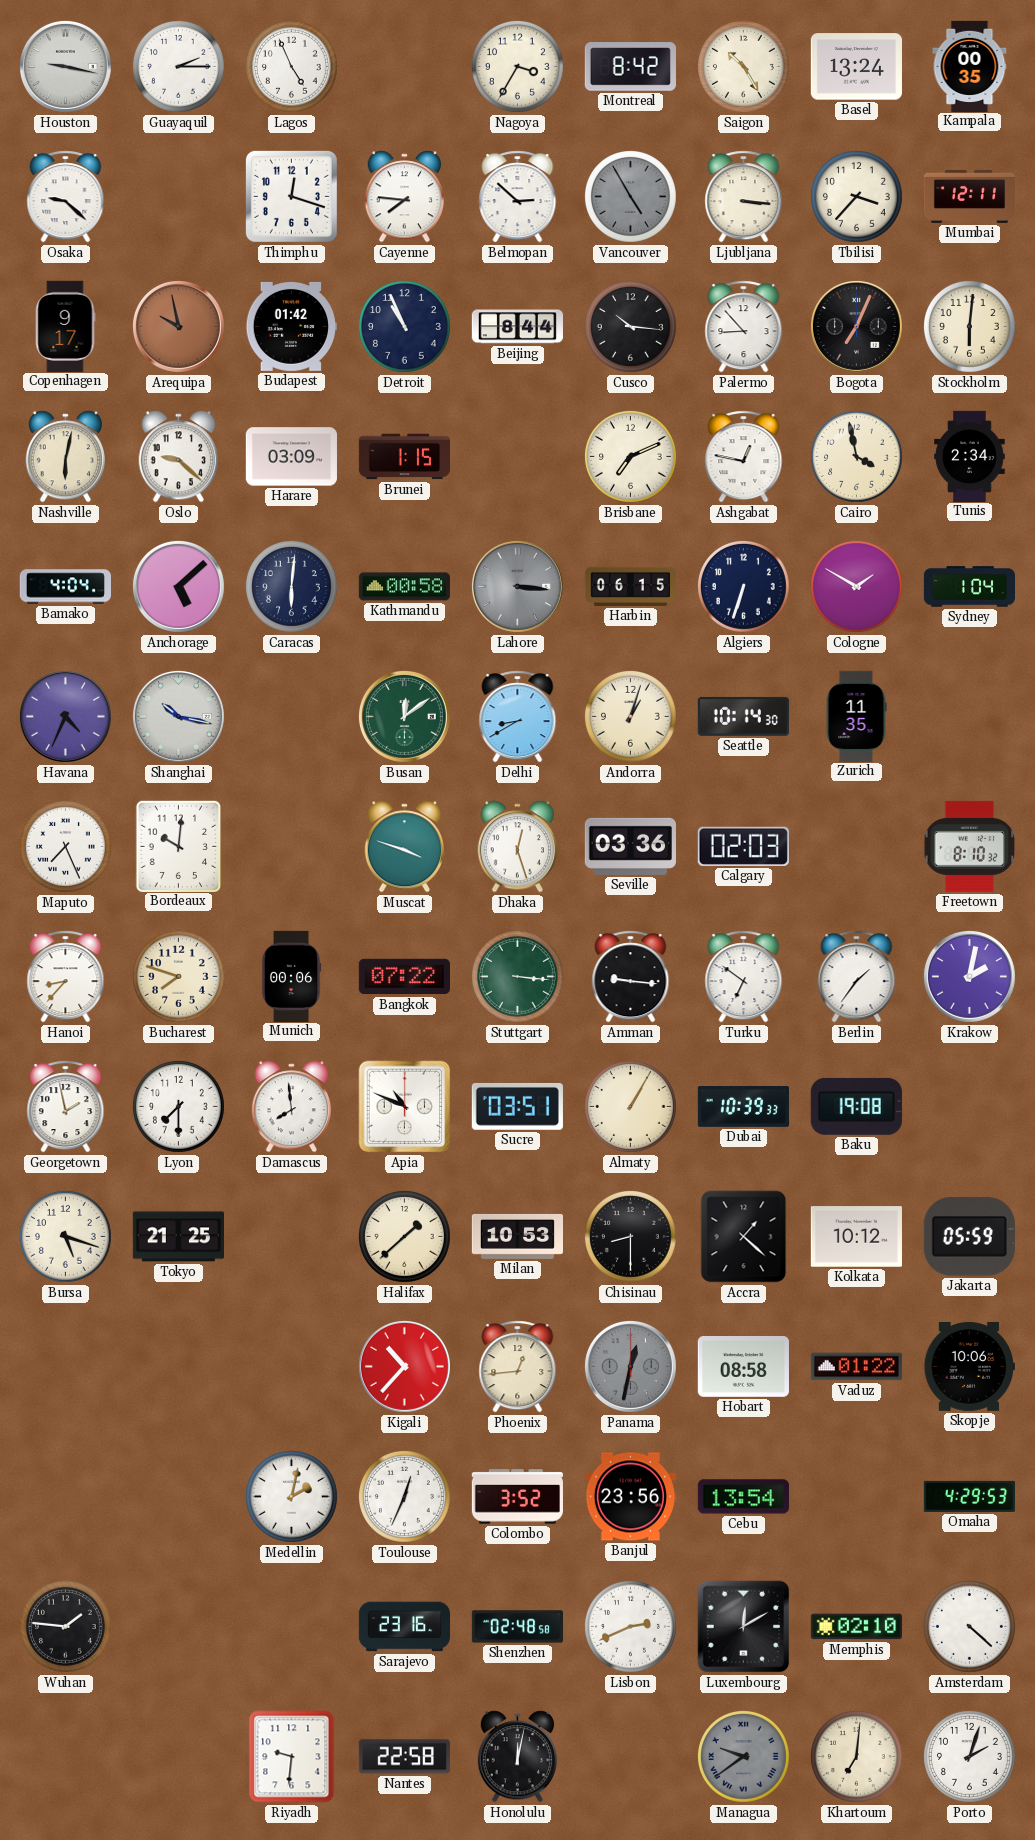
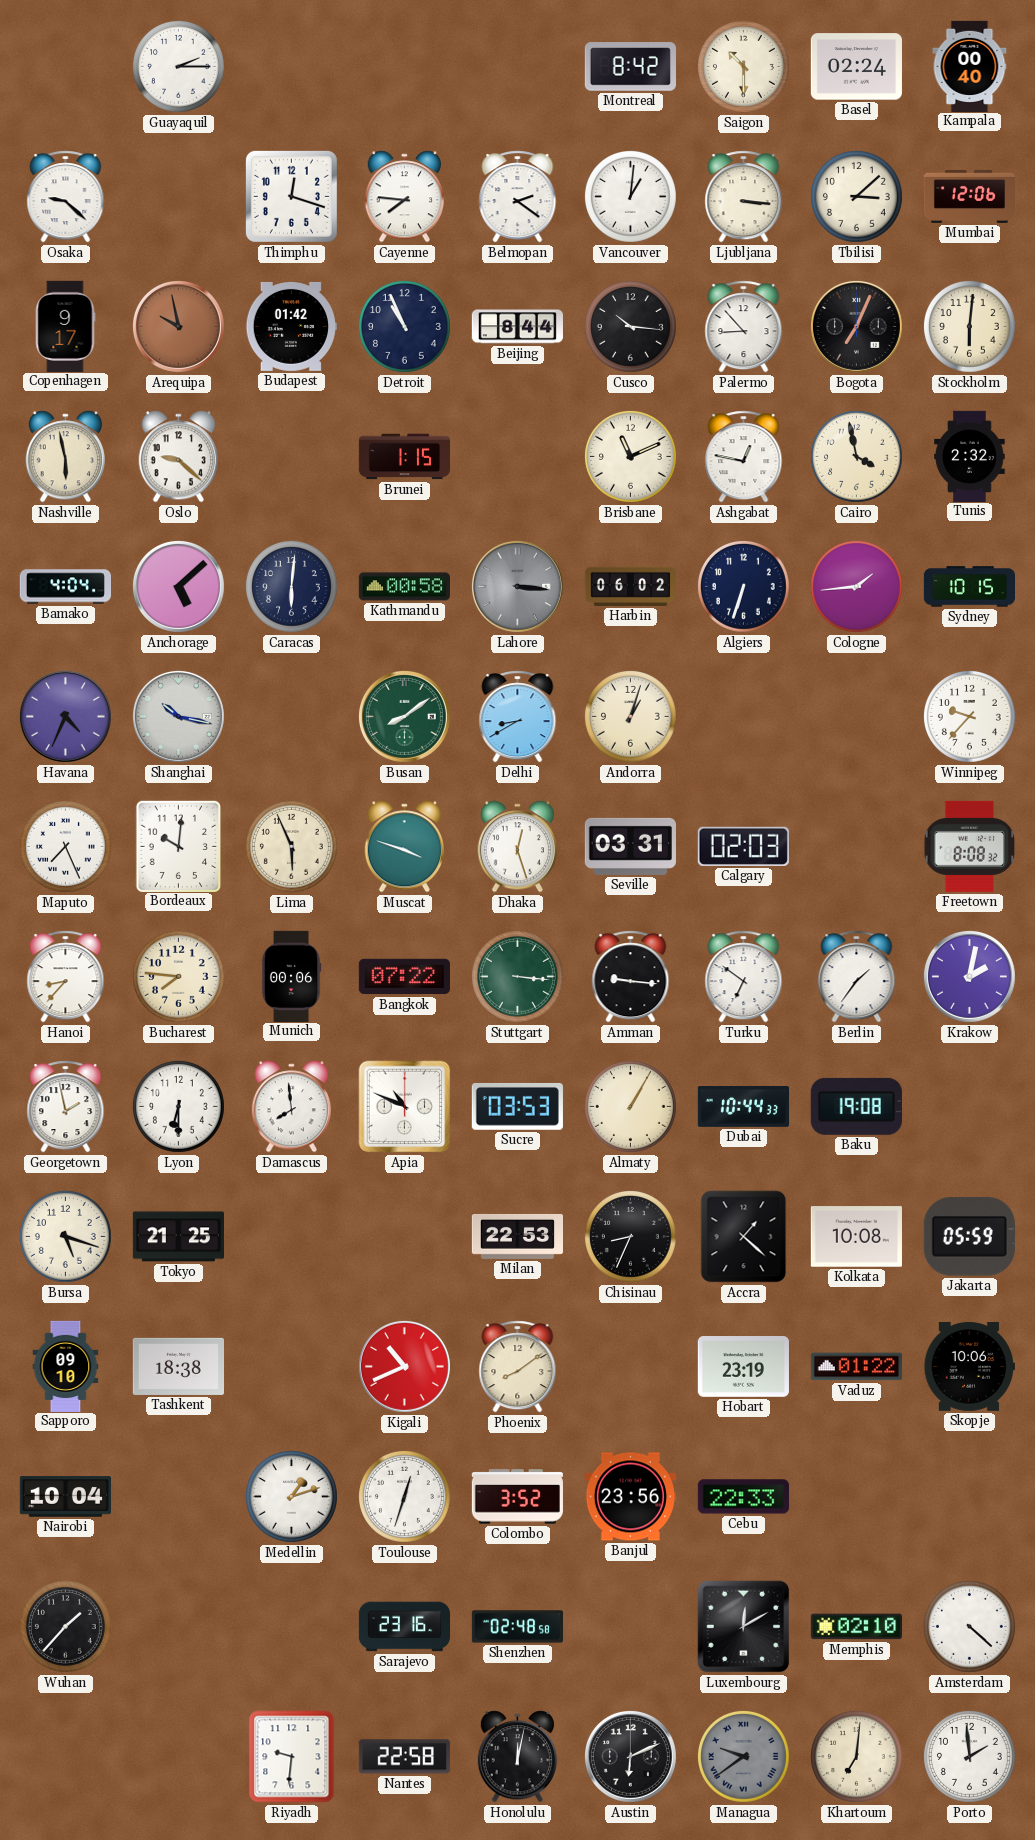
Houston: 9:17 -> none (65, 66)
Lagos: 4:56 -> none (292, 67)
Nagoya: 3:35 -> none (518, 67)
Saigon: 10:25 -> 10:30 (744, 67)
Basel: 13:24 -> 02:24 (856, 67)
Kampala: 00:35 -> 00:40 (970, 66)
Belmopan: 2:52 -> 2:21 (518, 197)
Vancouver: 4:55 -> 1:01 (631, 197)
Vancouver dial: grey -> white (631, 197)
Tbilisi: 3:37 -> 3:08 (857, 197)
Mumbai: 12:11 -> 12:06 (969, 196)
Nashville: 6:02 -> 5:58 (65, 457)
Harare: 03:09 -> none (291, 457)
Brisbane: 7:11 -> 11:11 (631, 457)
Tunis: 2:34 -> 2:32 (970, 456)
Harbin: 06:15 -> 06:02 (630, 586)
Cologne: 1:50 -> 1:44 (857, 587)
Sydney: 1:04 -> 10:15 (969, 587)
Busan: 12:09 -> 8:09 (404, 716)
Seattle: 10:14 -> none (743, 716)
Zurich: 11:35 -> none (856, 716)
Winnipeg: none -> 9:37 (970, 717)
Lima: none -> 5:56 (292, 847)
Seville: 03:36 -> 03:31 (630, 846)
Freetown: 8:10 -> 8:08 (970, 846)
Bucharest: 7:48 -> 7:46 (179, 977)
Lyon: 7:30 -> 6:30 (179, 1107)
Sucre: 03:51 -> 03:53 (517, 1106)
Dubai: 10:39 -> 10:44 (743, 1107)
Halifax: 1:38 -> none (405, 1237)
Milan: 10:53 -> 22:53 (517, 1236)
Chisinau: 8:30 -> 8:34 (631, 1237)
Kolkata: 10:12 -> 10:08 (856, 1237)
Sapporo: none -> 09:10 (66, 1366)
Tashkent: none -> 18:38 (178, 1366)
Kigali: 10:37 -> 10:41 (404, 1366)
Phoenix: 12:44 -> 8:09 (518, 1367)
Panama: 12:32 -> none (630, 1366)
Hobart: 08:58 -> 23:19 (743, 1367)
Nairobi: none -> 10:04 (65, 1497)
Medellin: 2:02 -> 1:12 (292, 1497)
Toulouse: 12:34 -> 12:33 (405, 1497)
Cebu: 13:54 -> 22:33 (743, 1497)
Omaha: 4:29 -> none (969, 1496)
Wuhan: 1:46 -> 1:37 (66, 1627)
Lisbon: 2:41 -> none (631, 1627)
Austin: none -> 6:11 (630, 1756)
Porto: 2:03 -> 1:59 (970, 1757)
